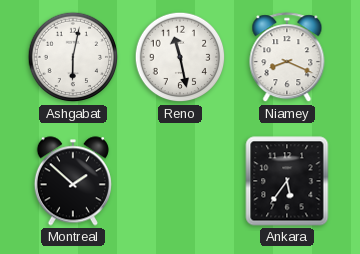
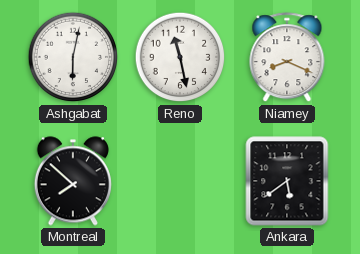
Montreal: 1:52 -> 7:52 (73, 181)
Ankara: 5:36 -> 5:39 (287, 181)
